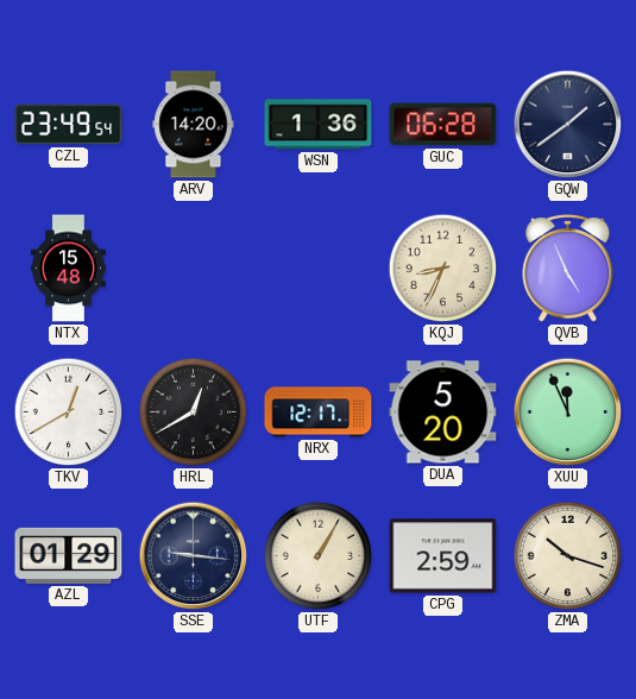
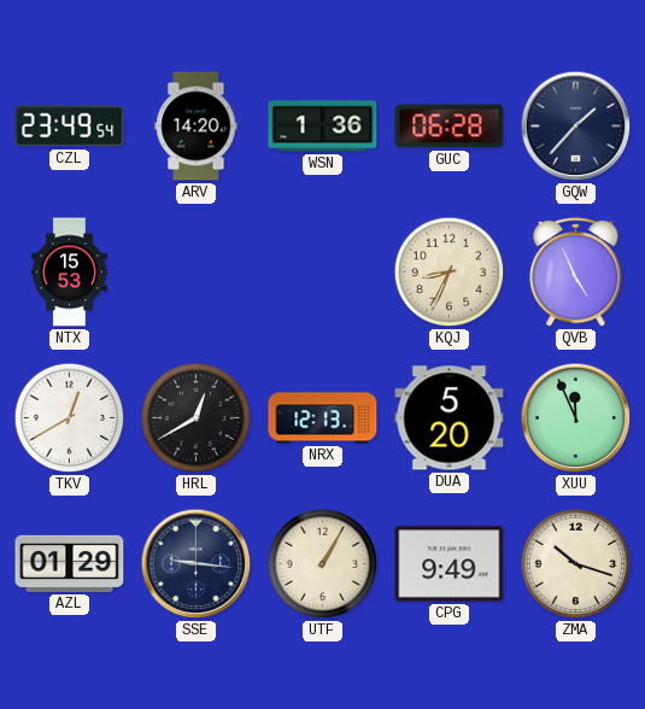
GQW: 1:39 -> 1:37 (576, 127)
NTX: 15:48 -> 15:53 (69, 273)
NRX: 12:17 -> 12:13 (323, 418)
CPG: 2:59 -> 9:49 (450, 564)
